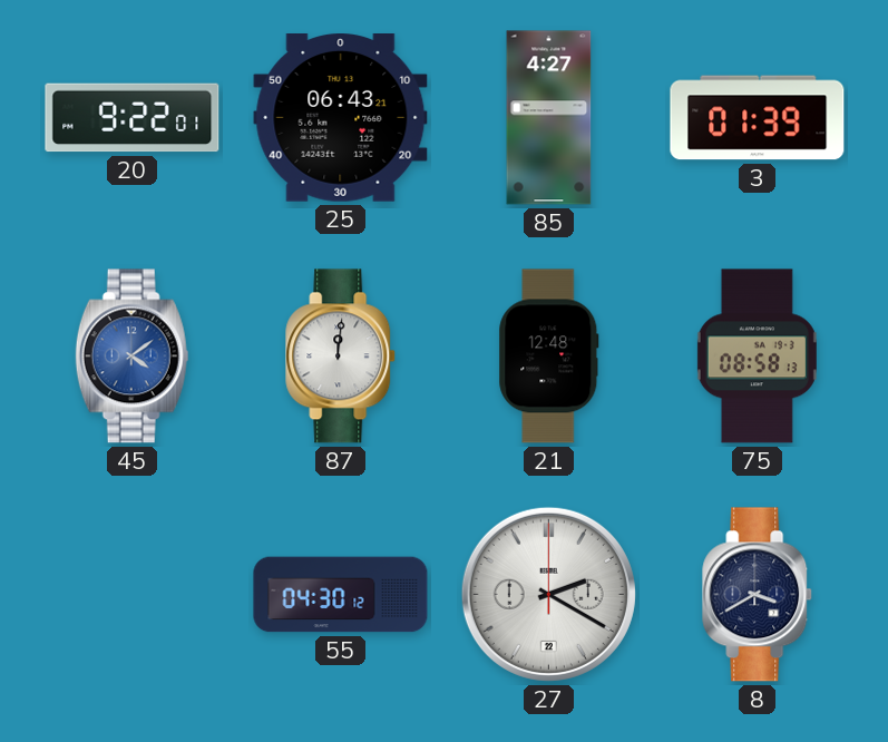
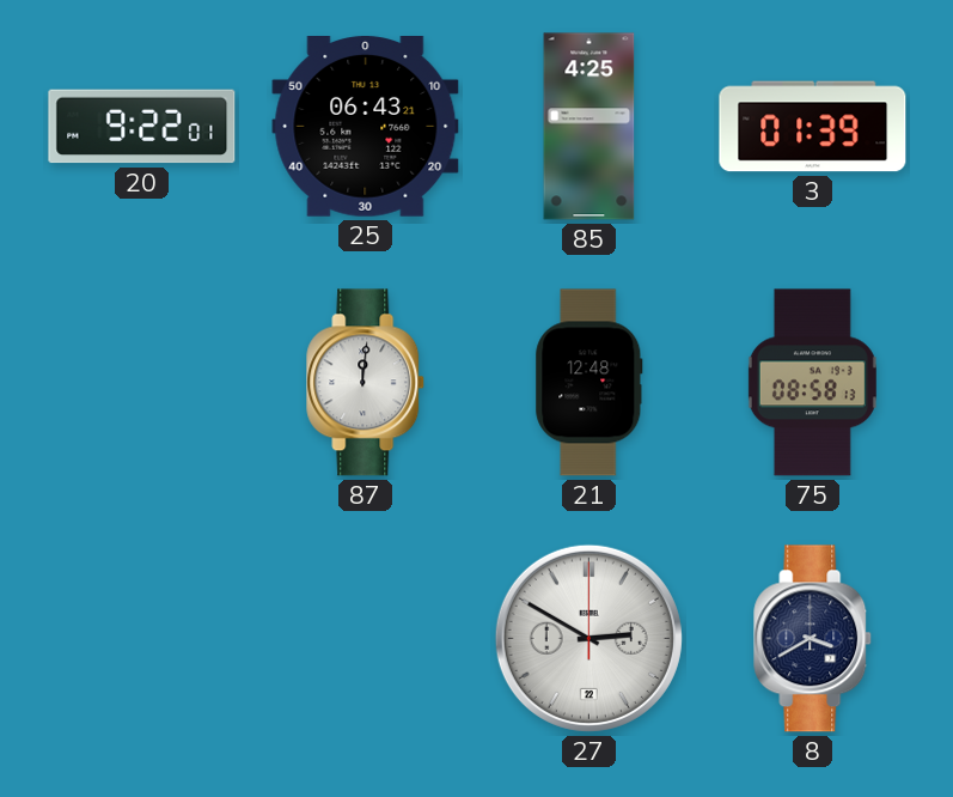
85: 4:27 -> 4:25 (589, 127)
45: 4:09 -> none (133, 357)
55: 04:30 -> none (341, 595)
27: 2:20 -> 2:50 (588, 638)
